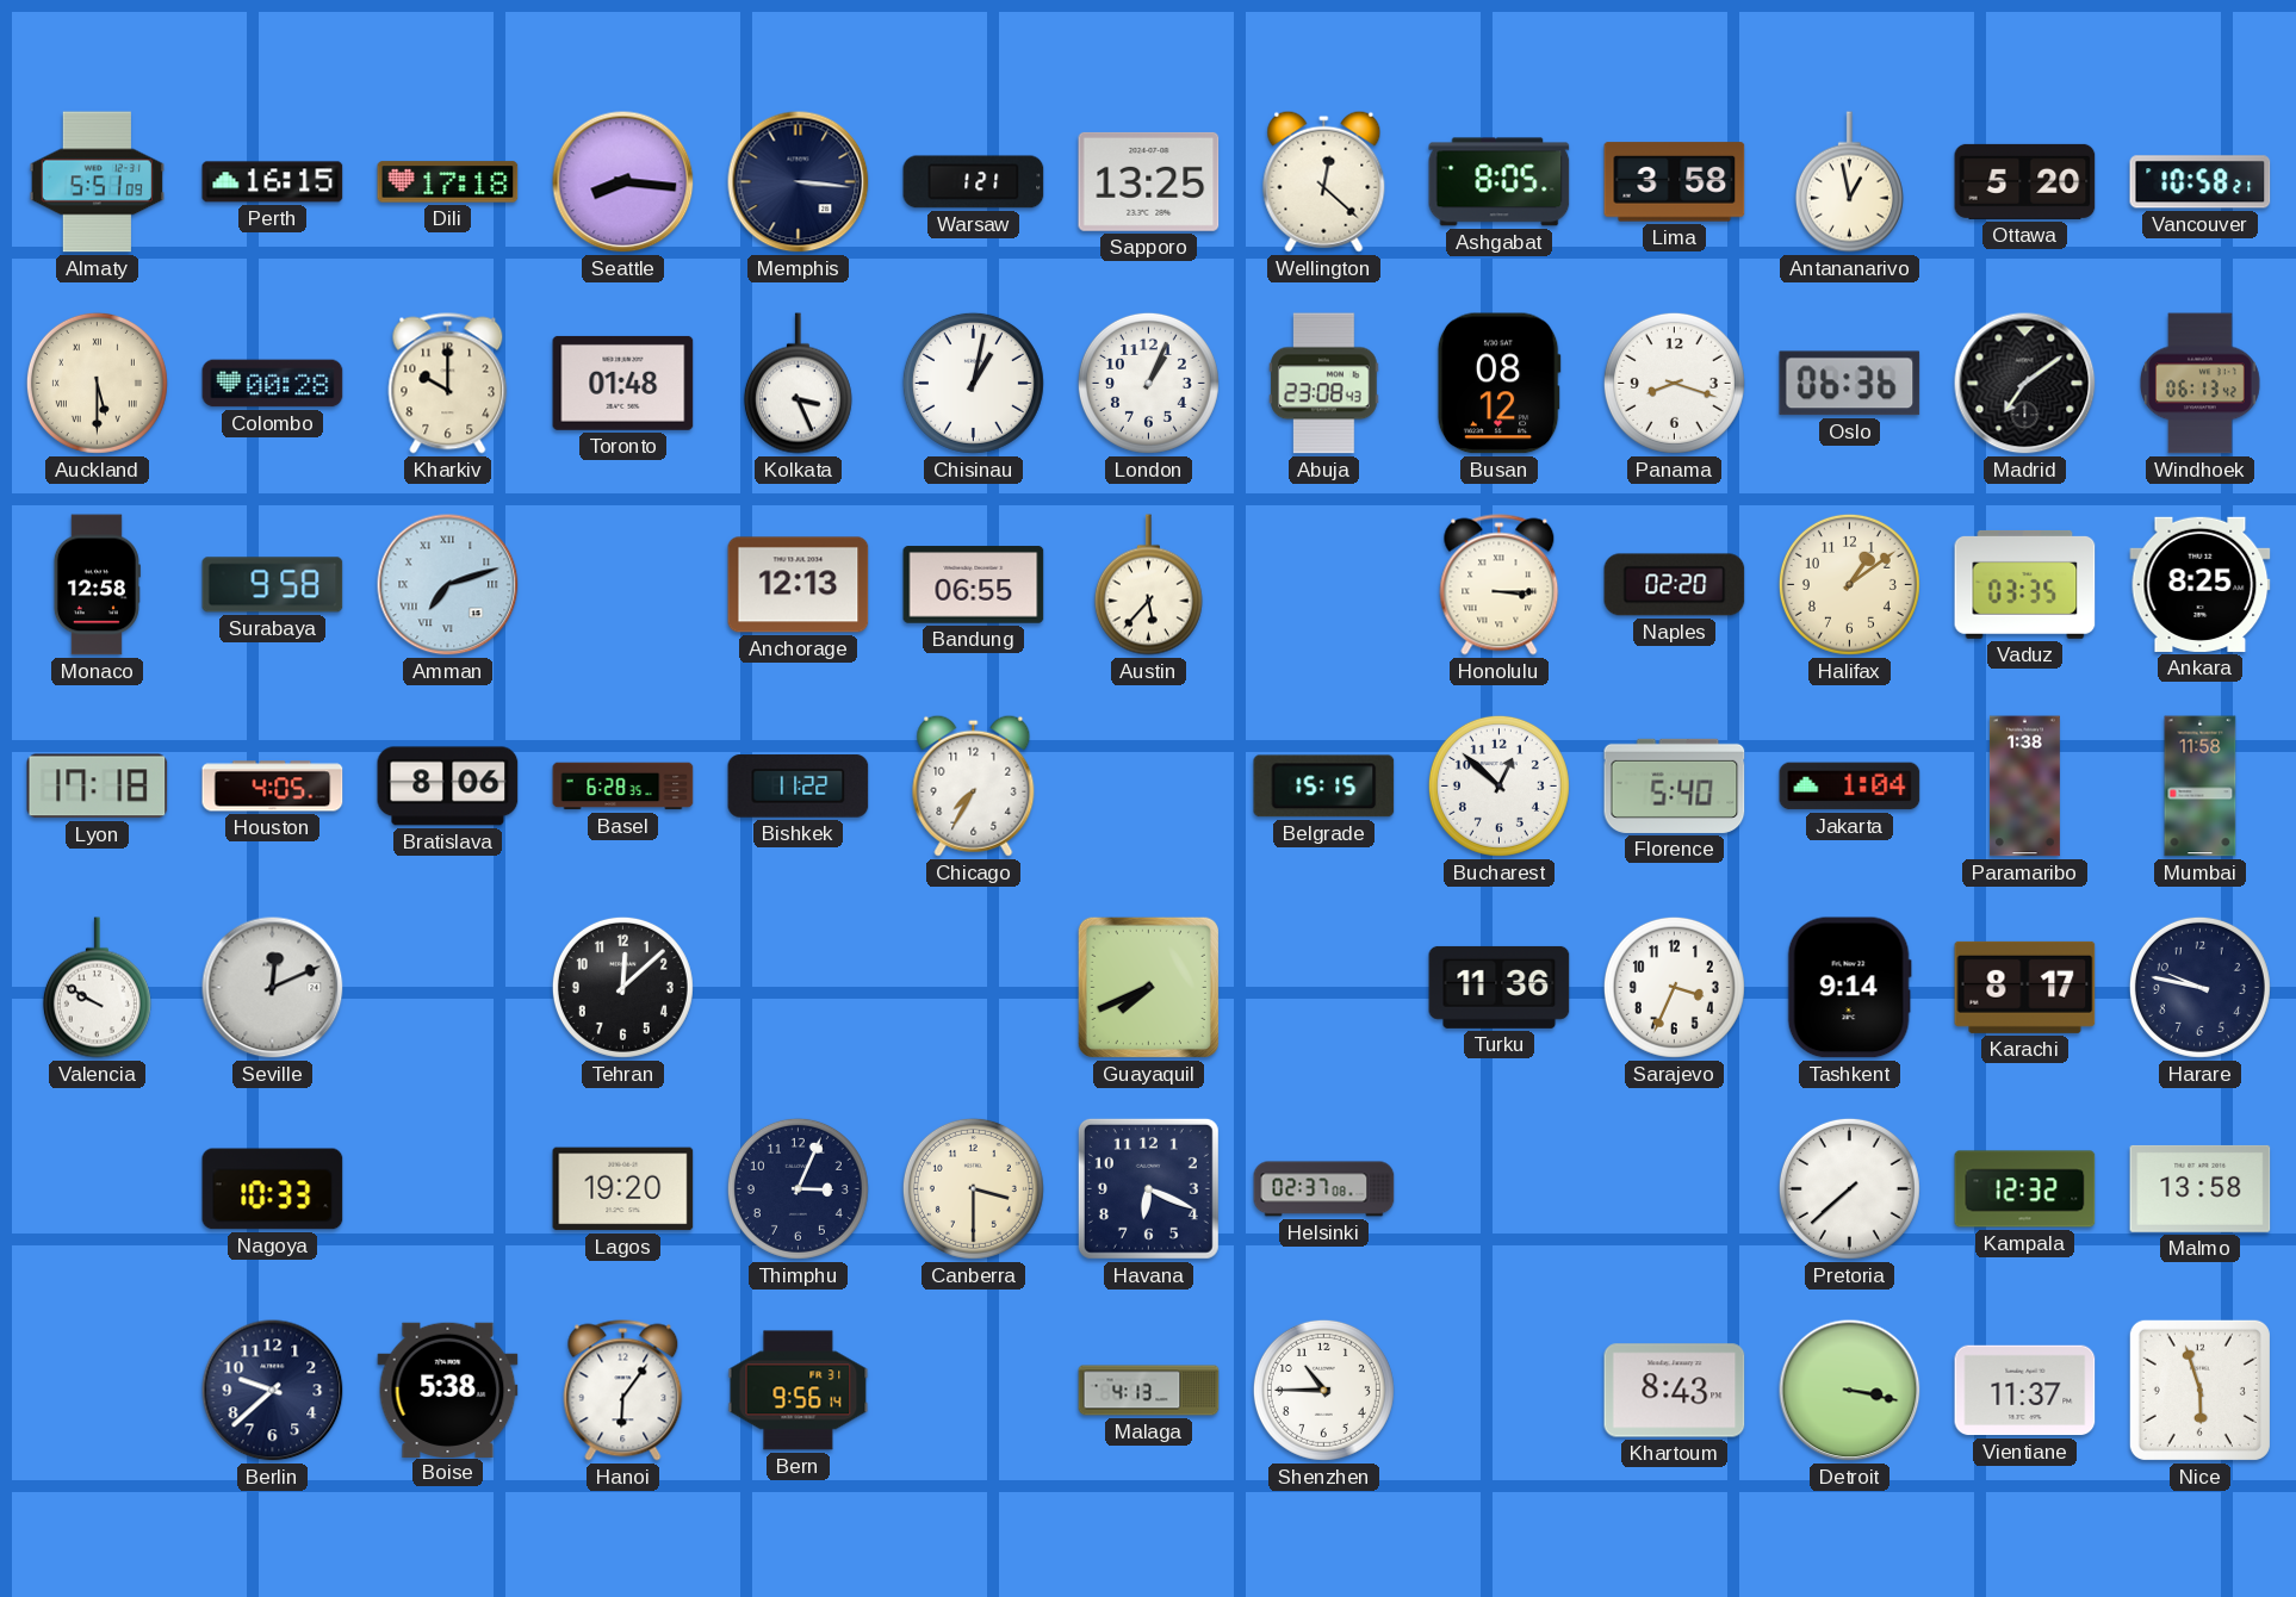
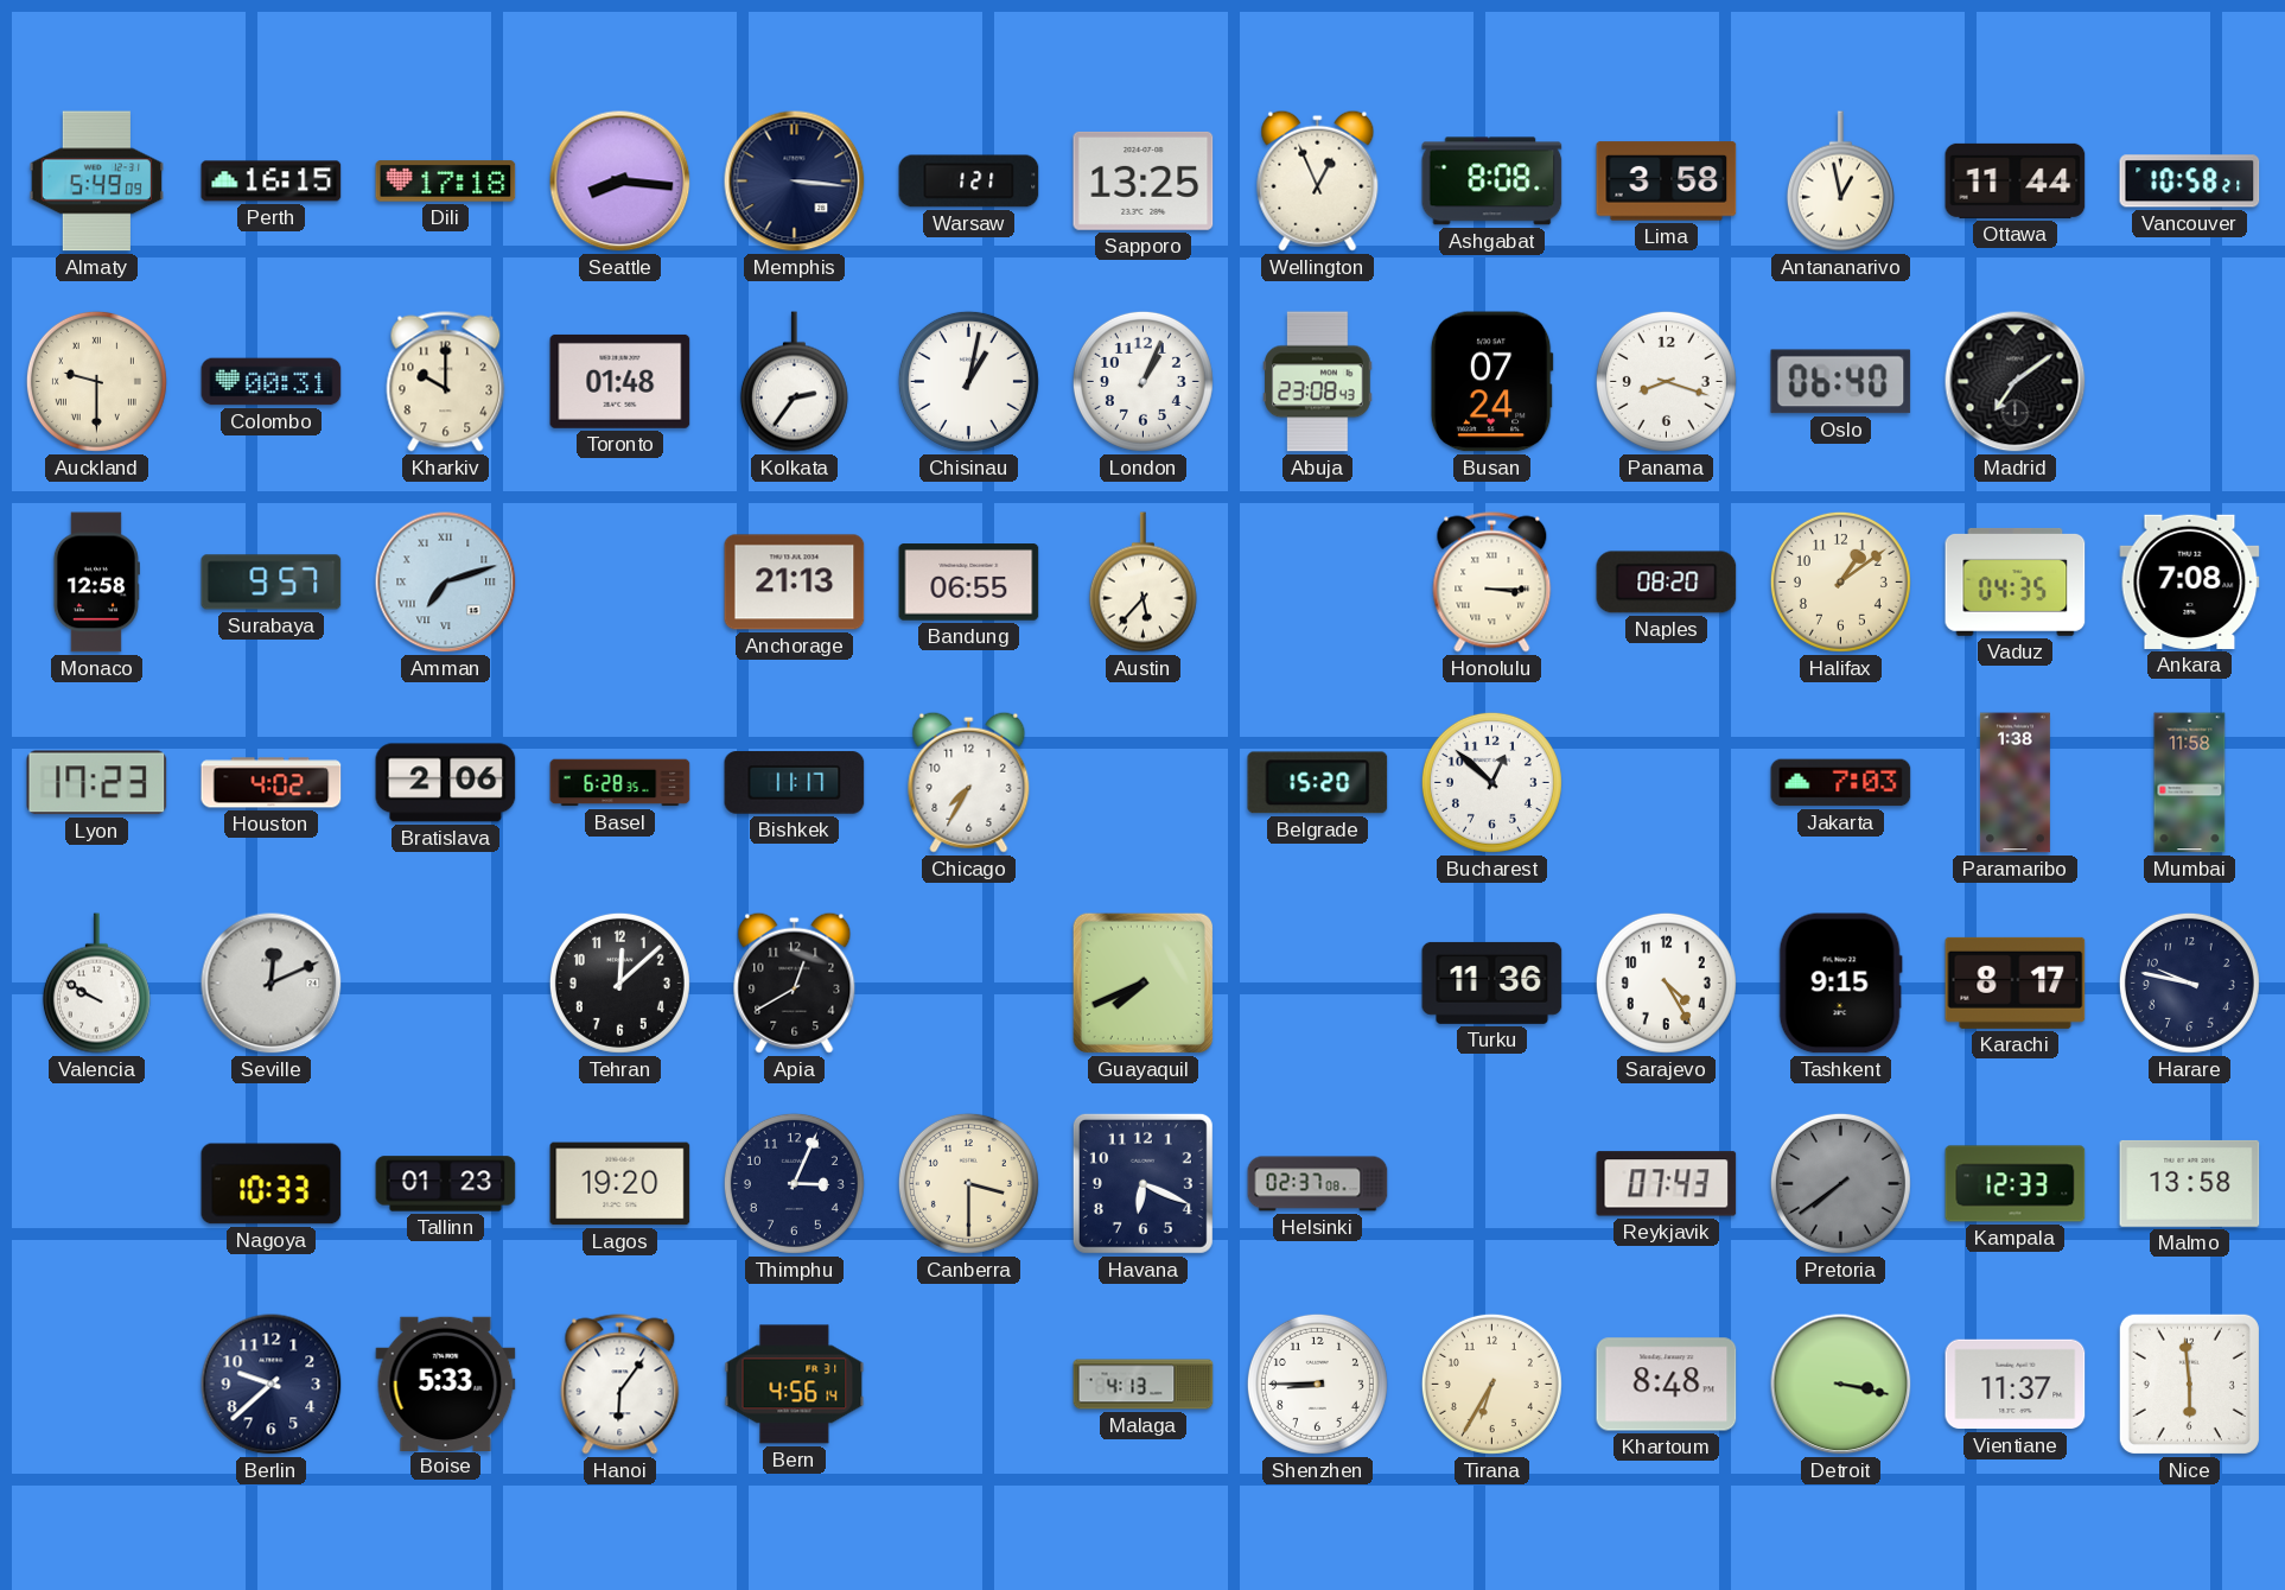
Almaty: 5:51 -> 5:49 (96, 182)
Wellington: 12:22 -> 12:56 (1318, 180)
Ashgabat: 8:05 -> 8:08 (1492, 182)
Ottawa: 5:20 -> 11:44 (2016, 180)
Auckland: 5:30 -> 9:30 (96, 381)
Colombo: 00:28 -> 00:31 (272, 382)
Kolkata: 3:26 -> 2:36 (794, 382)
Busan: 08:12 -> 07:24 (1491, 382)
Oslo: 06:36 -> 06:40 (1841, 382)
Windhoek: 06:13 -> none (2201, 384)
Surabaya: 9:58 -> 9:57 (272, 583)
Anchorage: 12:13 -> 21:13 (795, 583)
Naples: 02:20 -> 08:20 (1667, 583)
Vaduz: 03:35 -> 04:35 (2016, 581)
Ankara: 8:25 -> 7:08 (2190, 581)
Lyon: 17:18 -> 17:23 (97, 783)
Houston: 4:05 -> 4:02 (272, 783)
Bratislava: 8:06 -> 2:06 (446, 783)
Bishkek: 11:22 -> 11:17 (795, 783)
Belgrade: 15:15 -> 15:20 (1318, 783)
Florence: 5:40 -> none (1675, 785)
Jakarta: 1:04 -> 7:03 (1841, 783)
Apia: none -> 12:40 (795, 982)
Sarajevo: 3:34 -> 4:25 (1666, 982)
Tashkent: 9:14 -> 9:15 (1840, 984)
Tallinn: none -> 01:23 (446, 1184)
Reykjavik: none -> 07:43 (1667, 1184)
Pretoria: 7:38 -> 7:39 (1840, 1183)
Pretoria dial: white -> grey (1840, 1183)
Kampala: 12:32 -> 12:33 (2016, 1184)
Boise: 5:38 -> 5:33 (446, 1384)
Bern: 9:56 -> 4:56 (795, 1385)
Shenzhen: 10:45 -> 8:45 (1317, 1384)
Tirana: none -> 6:35 (1491, 1384)
Khartoum: 8:43 -> 8:48 (1667, 1385)
Nice: 5:57 -> 5:59 (2189, 1384)
